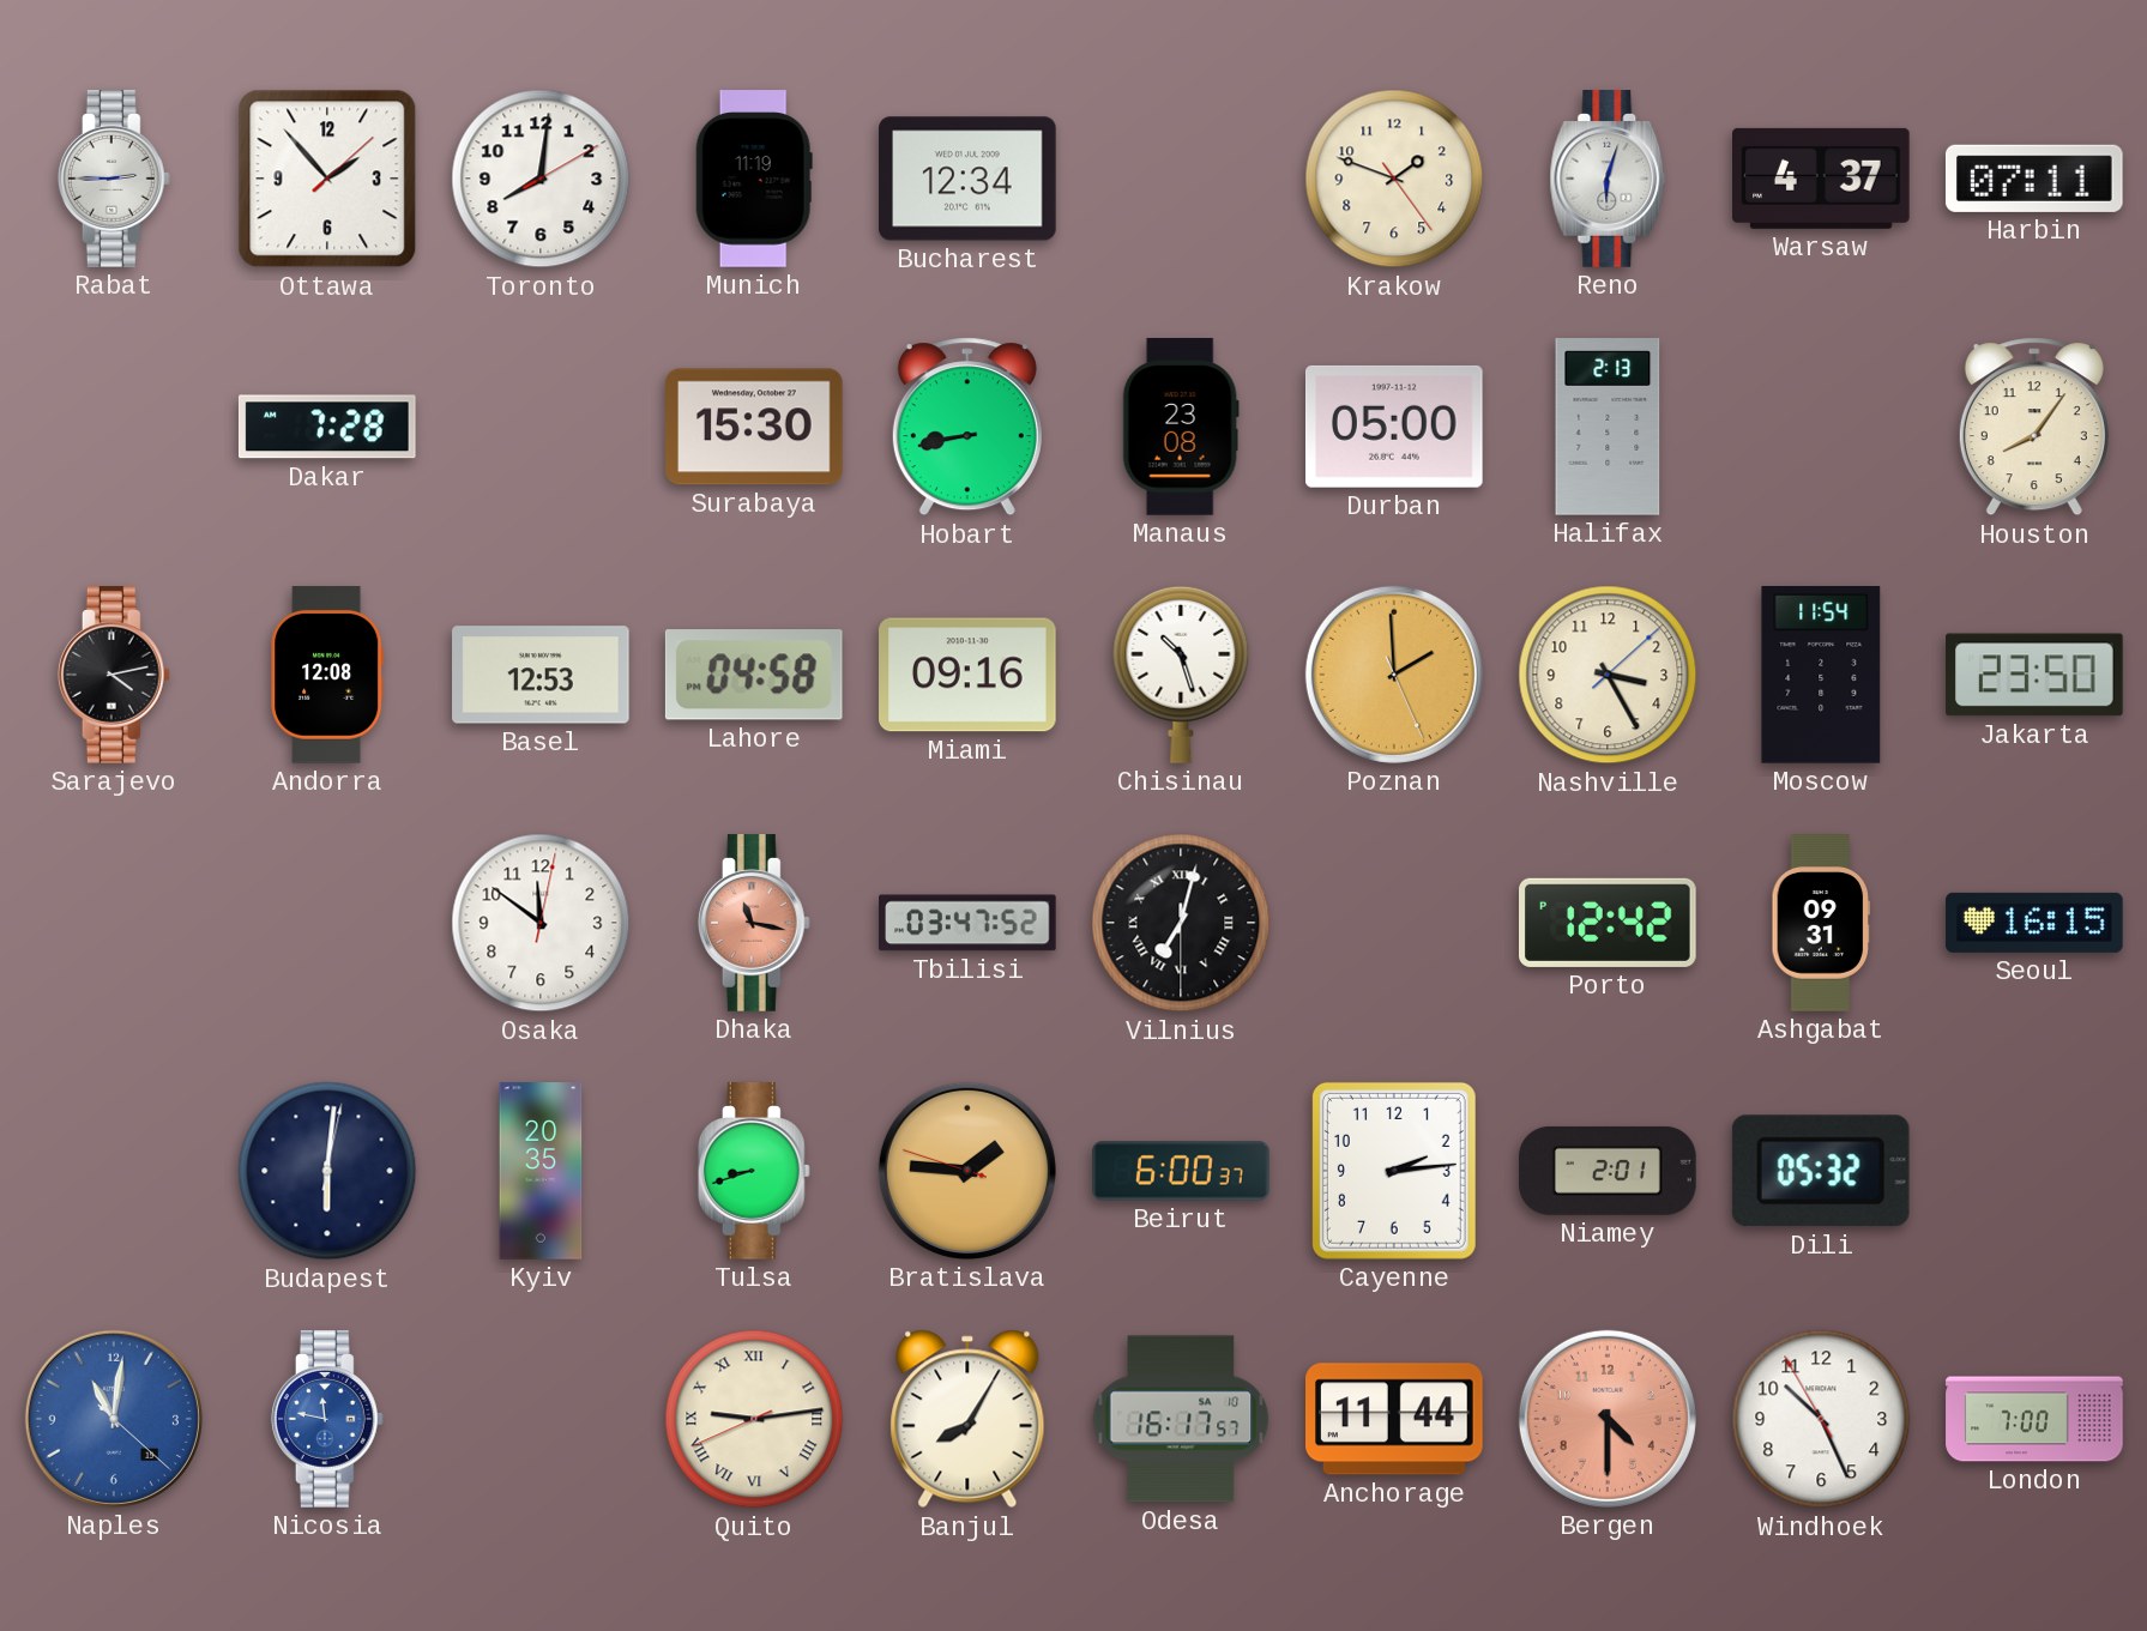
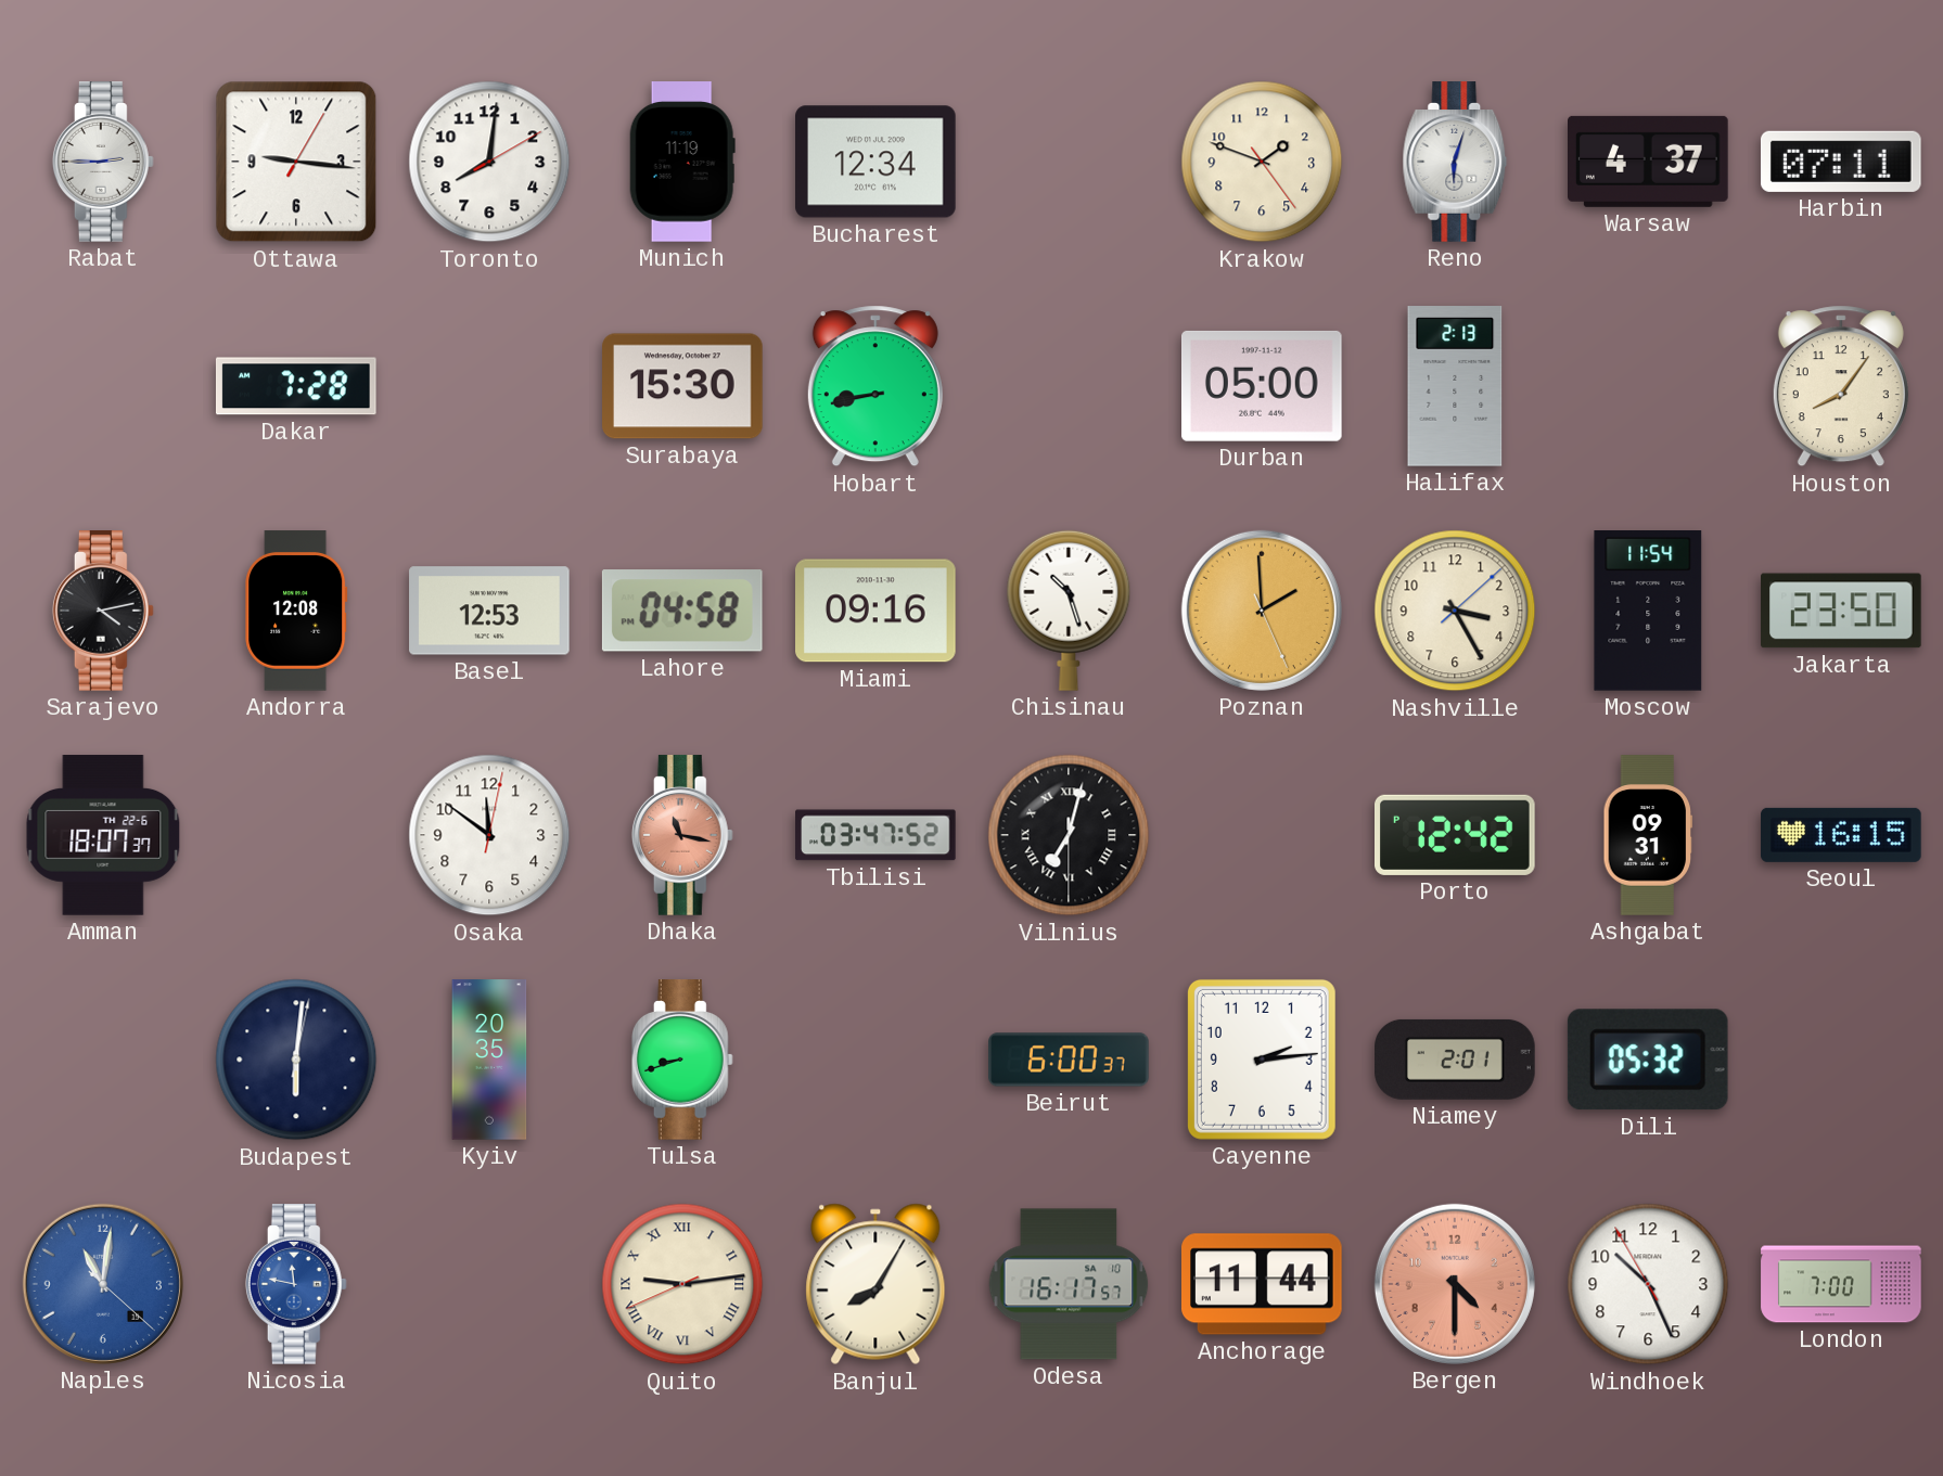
Ottawa: 1:53 -> 9:16 (296, 162)
Manaus: 23:08 -> none (1181, 427)
Amman: none -> 18:07 (103, 835)
Bratislava: 1:45 -> none (967, 1171)
